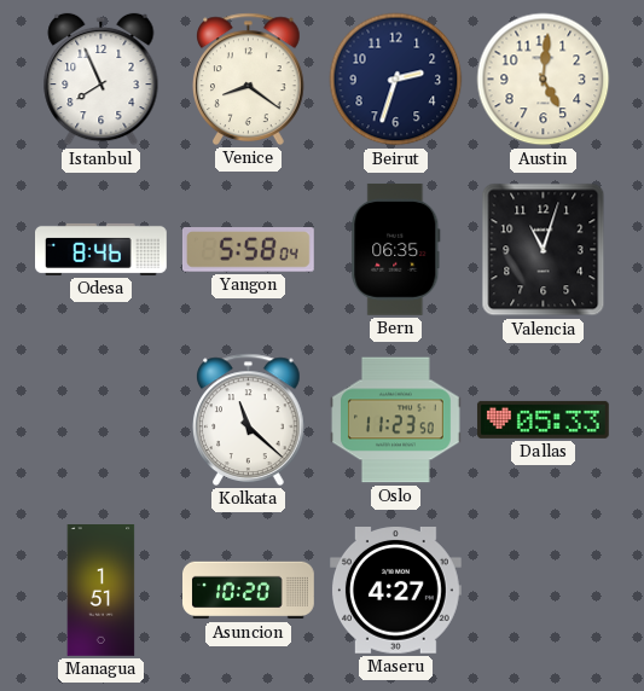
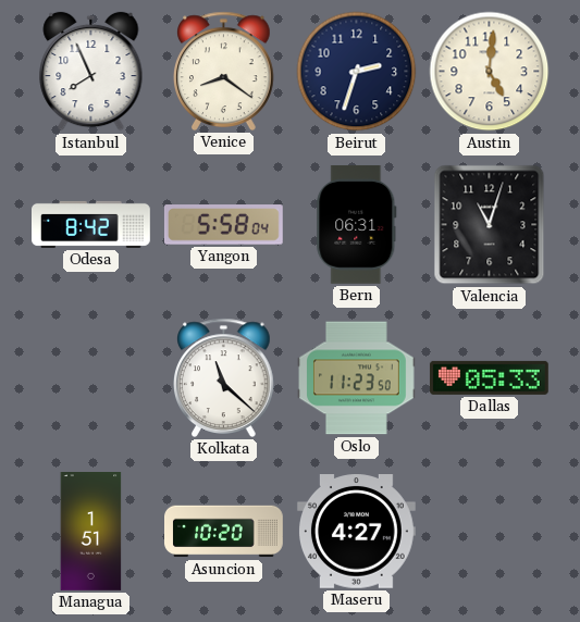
Odesa: 8:46 -> 8:42 (91, 224)
Bern: 06:35 -> 06:31 (357, 224)
